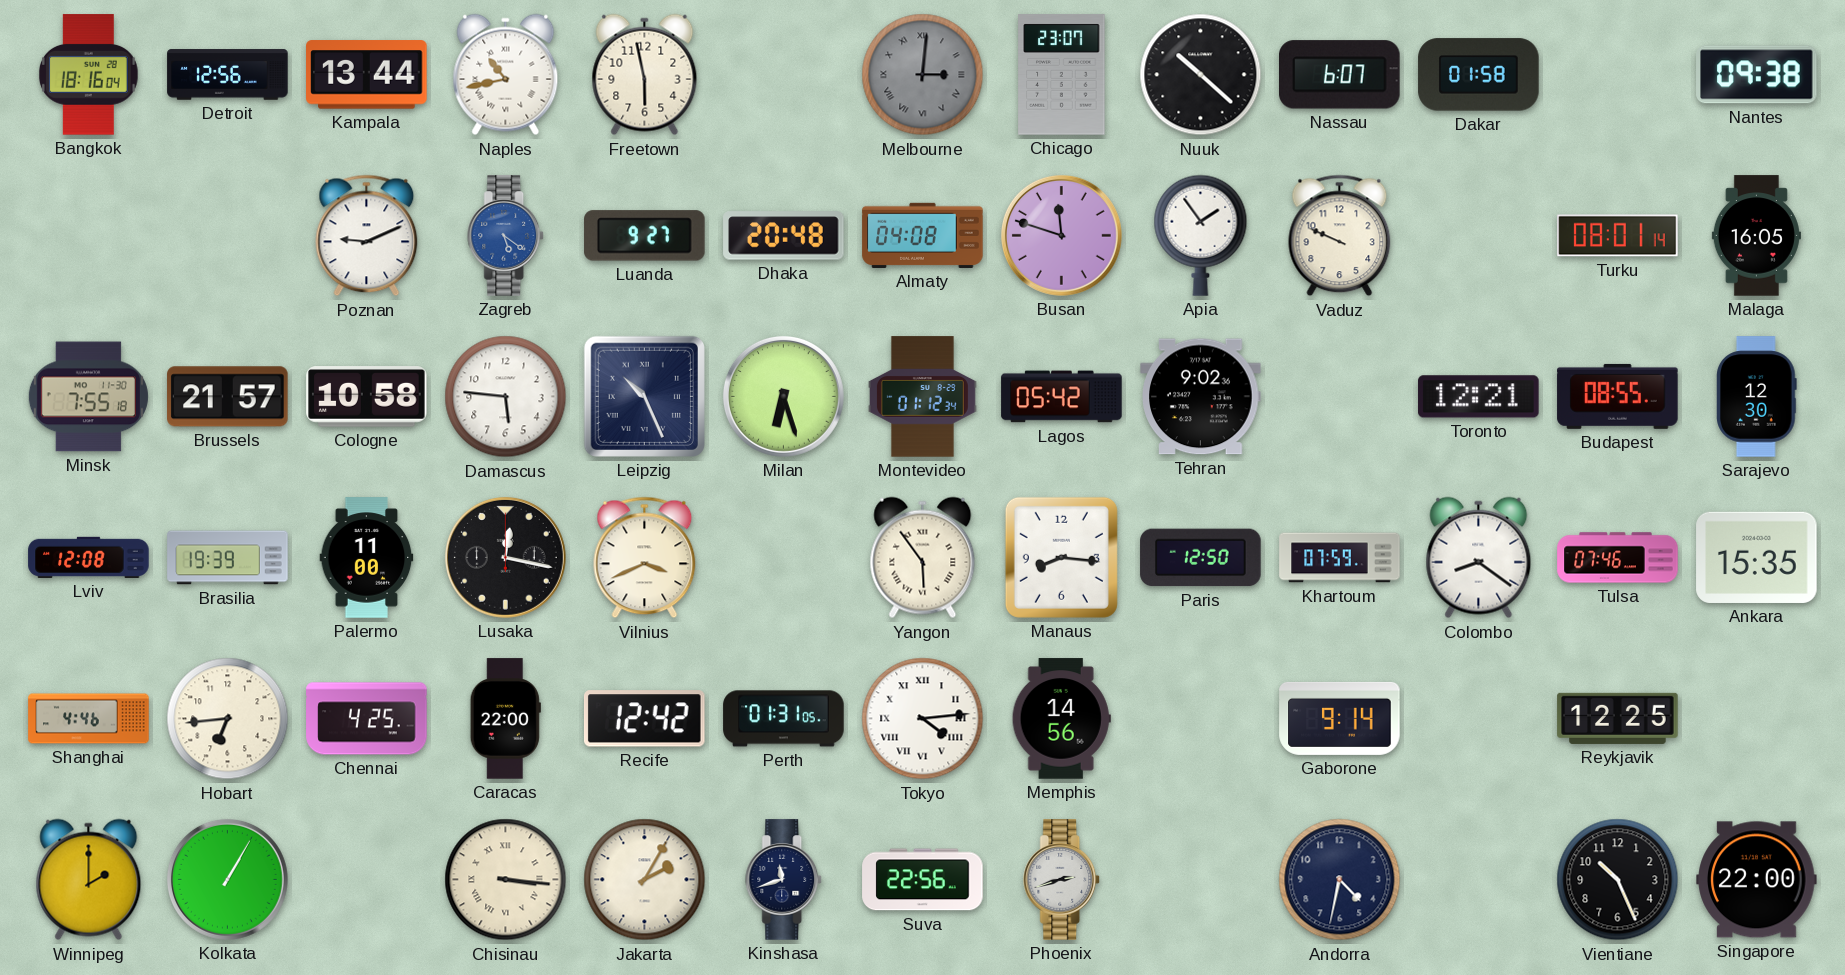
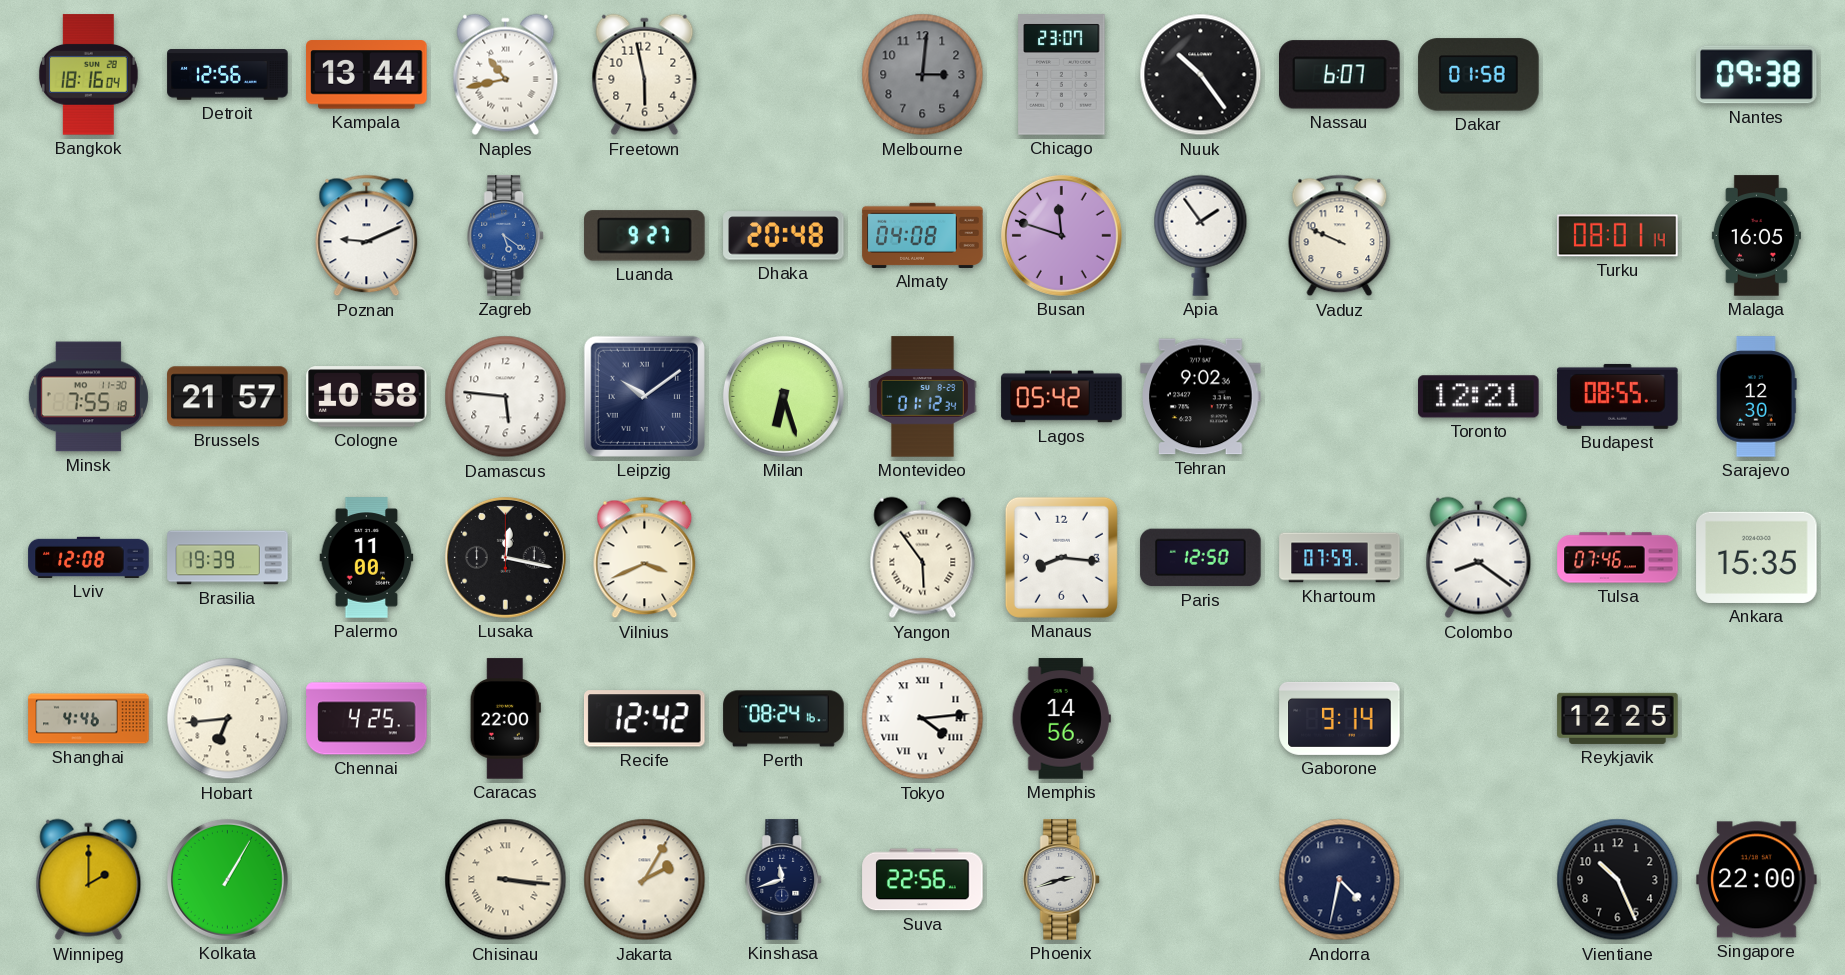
Melbourne numerals: Roman -> Arabic (923, 75)
Nuuk: 10:22 -> 10:24 (1201, 75)
Leipzig: 10:26 -> 10:09 (644, 396)
Perth: 01:31 -> 08:24 (784, 719)
